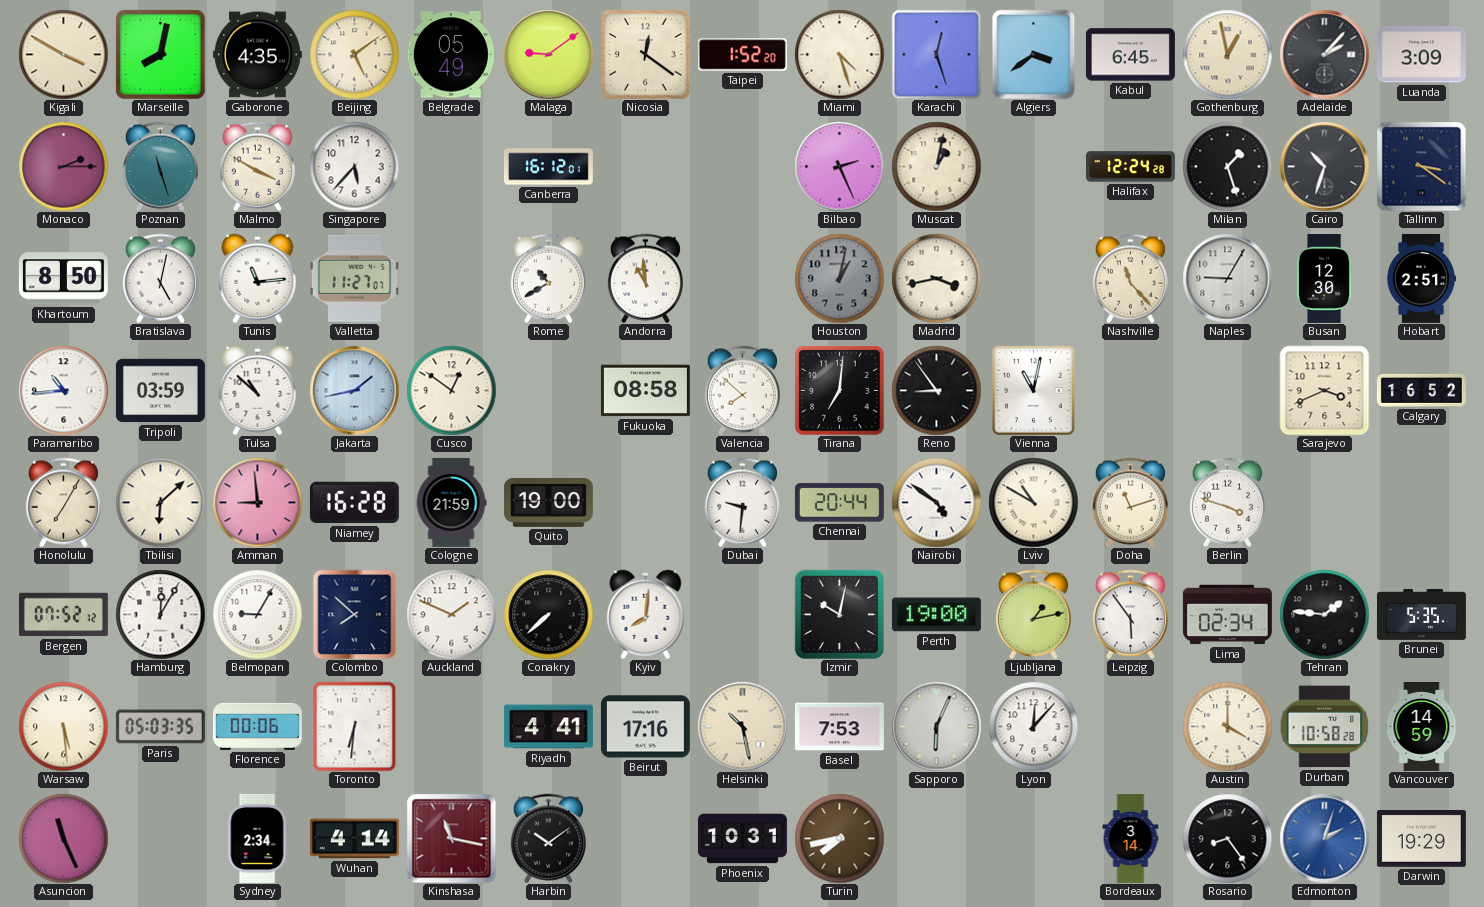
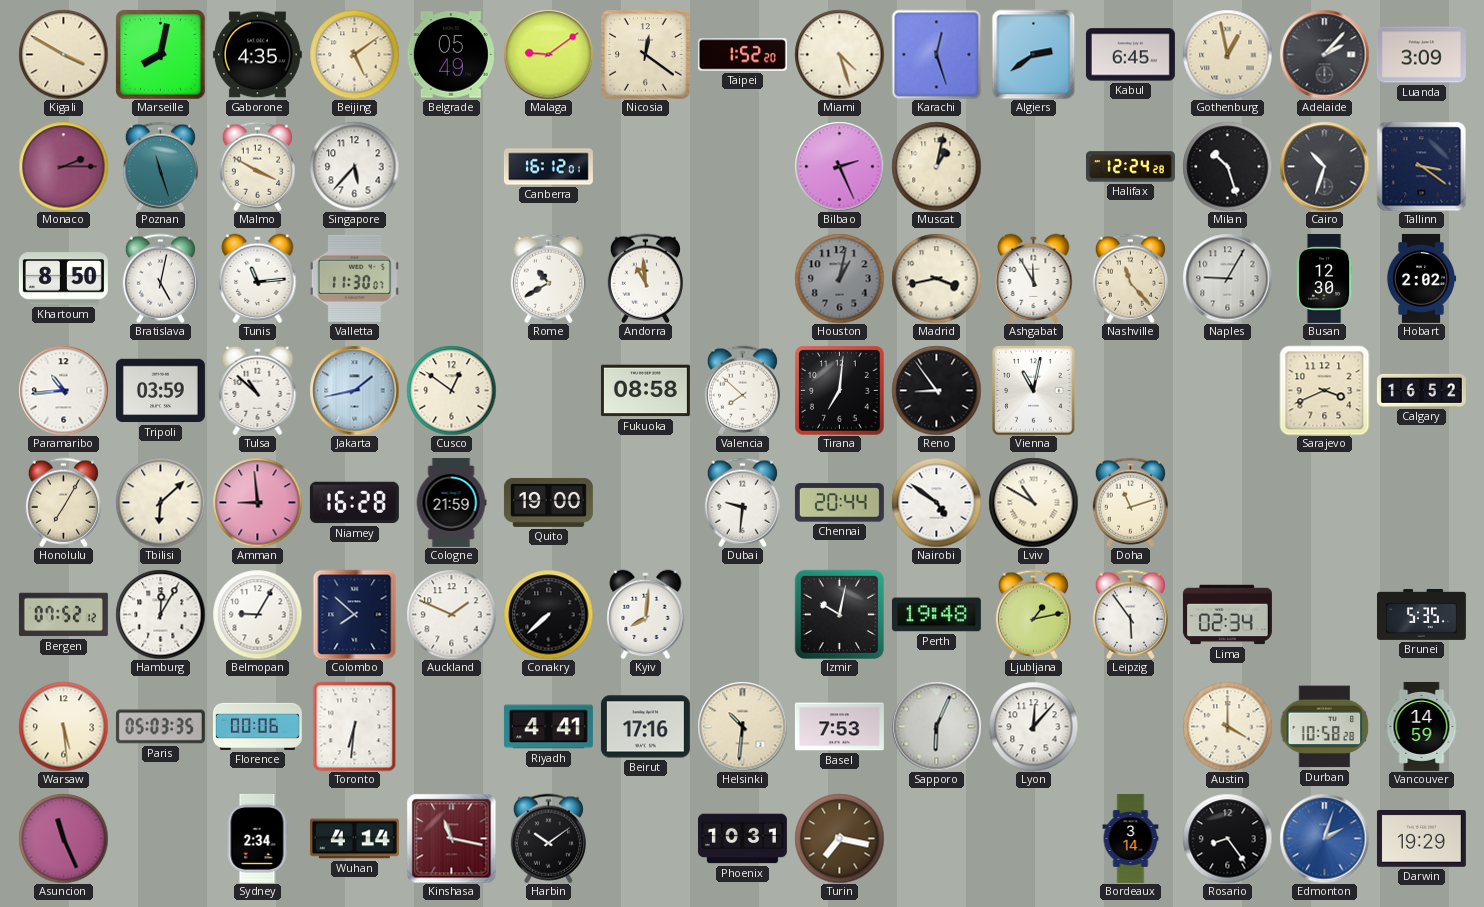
Algiers: 3:39 -> 2:39 (1034, 54)
Milan: 1:27 -> 10:27 (1227, 166)
Valletta: 11:27 -> 11:30 (354, 278)
Ashgabat: none -> 11:55 (1034, 278)
Hobart: 2:51 -> 2:02 (1421, 278)
Berlin: 3:48 -> none (1227, 502)
Perth: 19:00 -> 19:48 (936, 615)
Tehran: 1:46 -> none (1324, 614)
Helsinki: 10:28 -> 10:31 (742, 726)
Turin: 7:43 -> 7:17 (839, 838)
